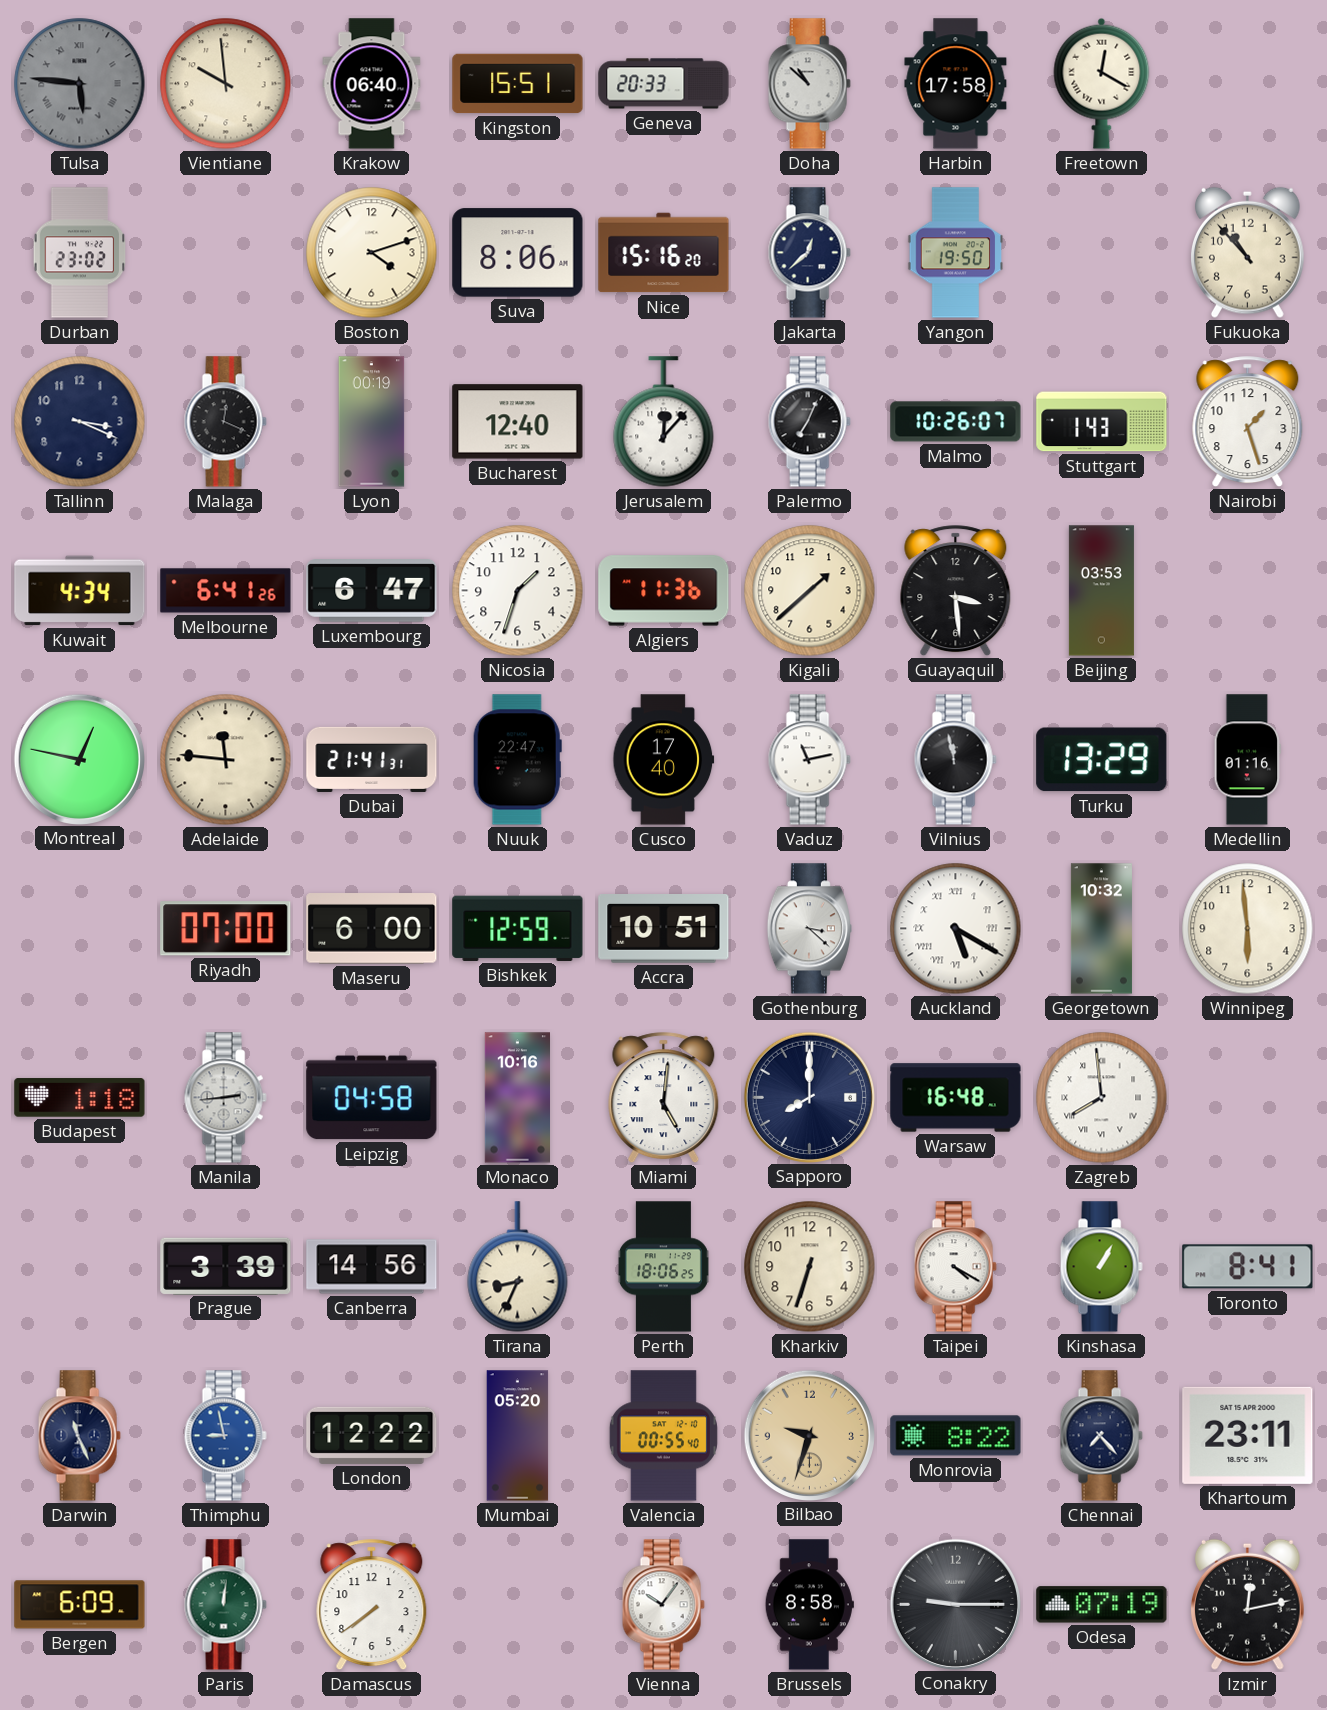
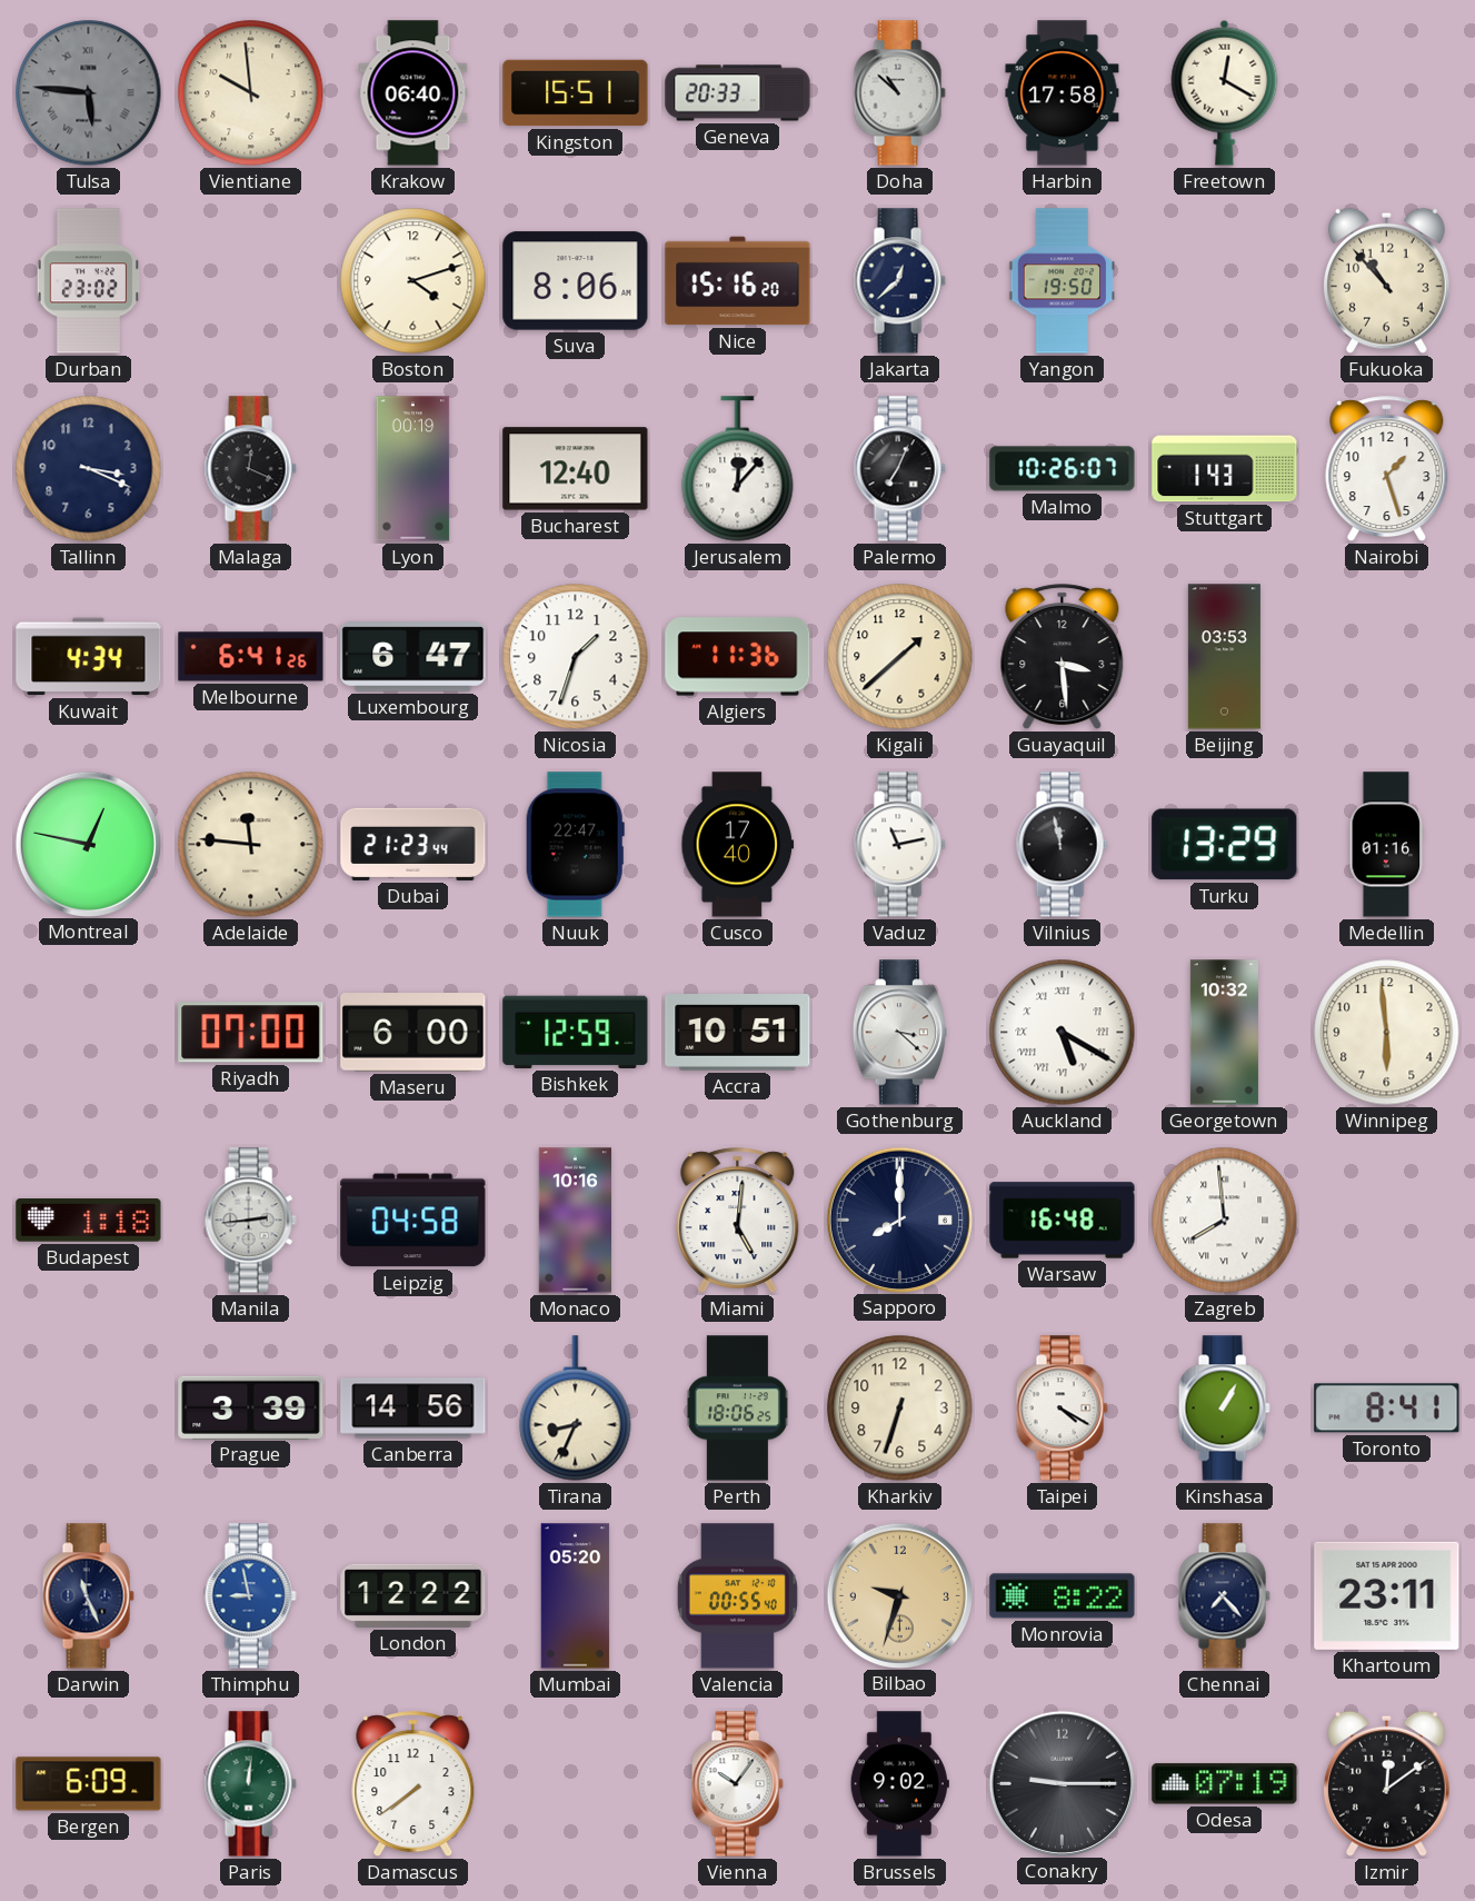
Dubai: 21:41 -> 21:23 (413, 844)
Brussels: 8:58 -> 9:02 (899, 1784)
Izmir: 12:13 -> 12:09 (1387, 1783)
